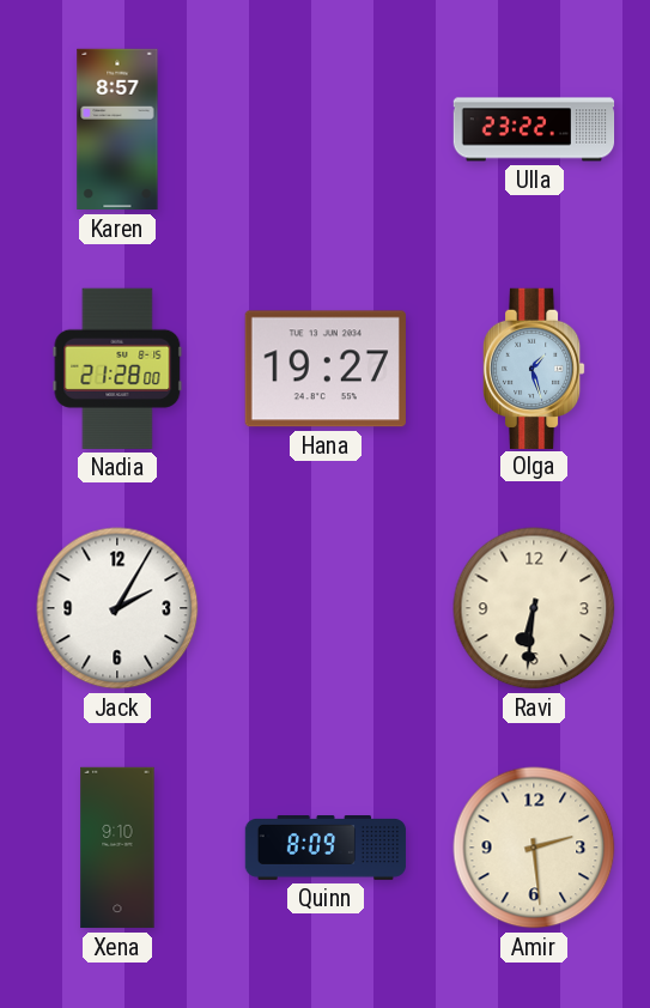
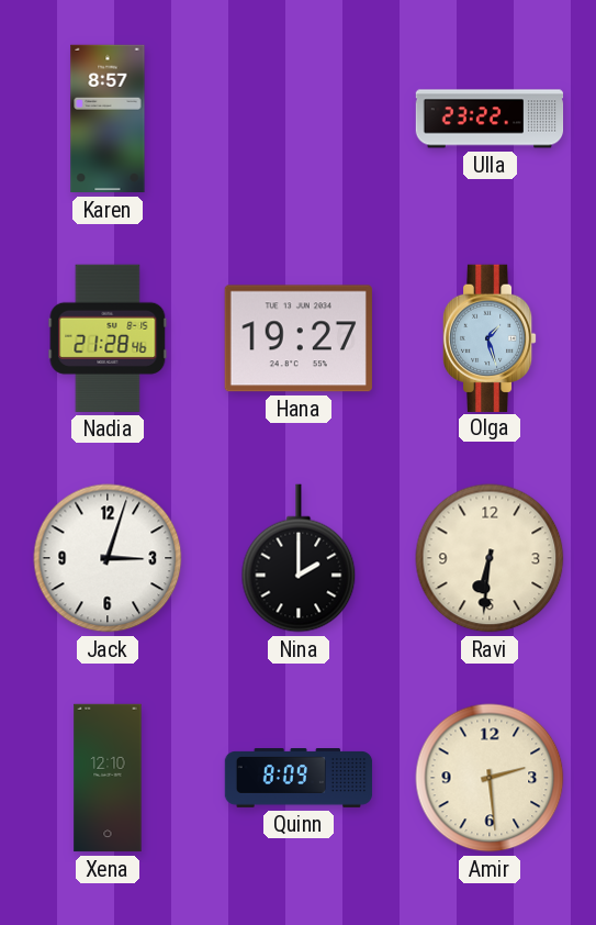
Nadia: 21:28:00 -> 21:28:46 (108, 338)
Jack: 2:05 -> 3:03 (108, 558)
Nina: none -> 2:00 (299, 558)
Xena: 9:10 -> 12:10 (108, 778)
